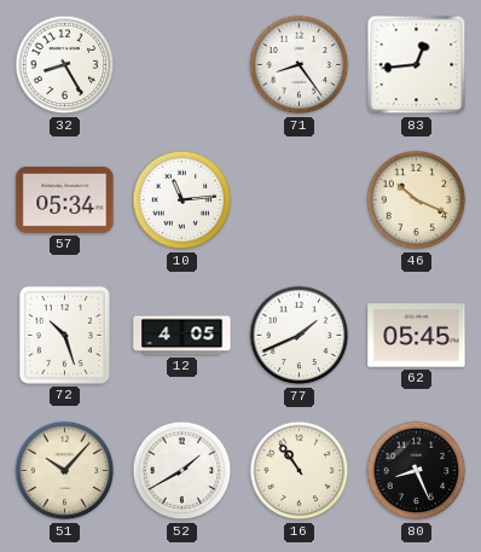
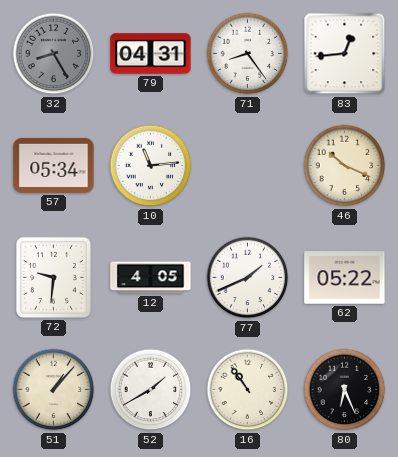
32 dial: white -> grey (54, 54)
79: none -> 04:31 (151, 54)
72: 10:27 -> 9:31 (53, 277)
62: 05:45 -> 05:22 (345, 278)
51: 10:07 -> 1:07 (54, 390)
80: 8:26 -> 6:26 (345, 390)
